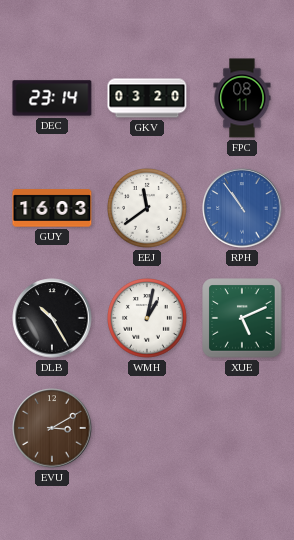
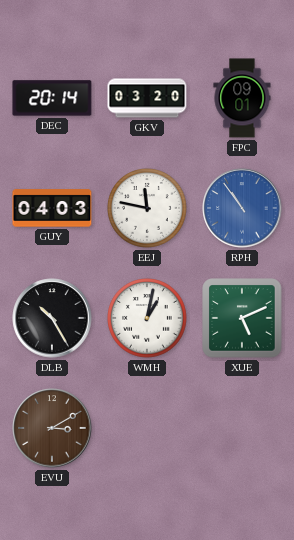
DEC: 23:14 -> 20:14 (52, 98)
FPC: 08:11 -> 09:01 (242, 98)
GUY: 16:03 -> 04:03 (52, 208)
EEJ: 11:39 -> 11:47 (147, 208)
